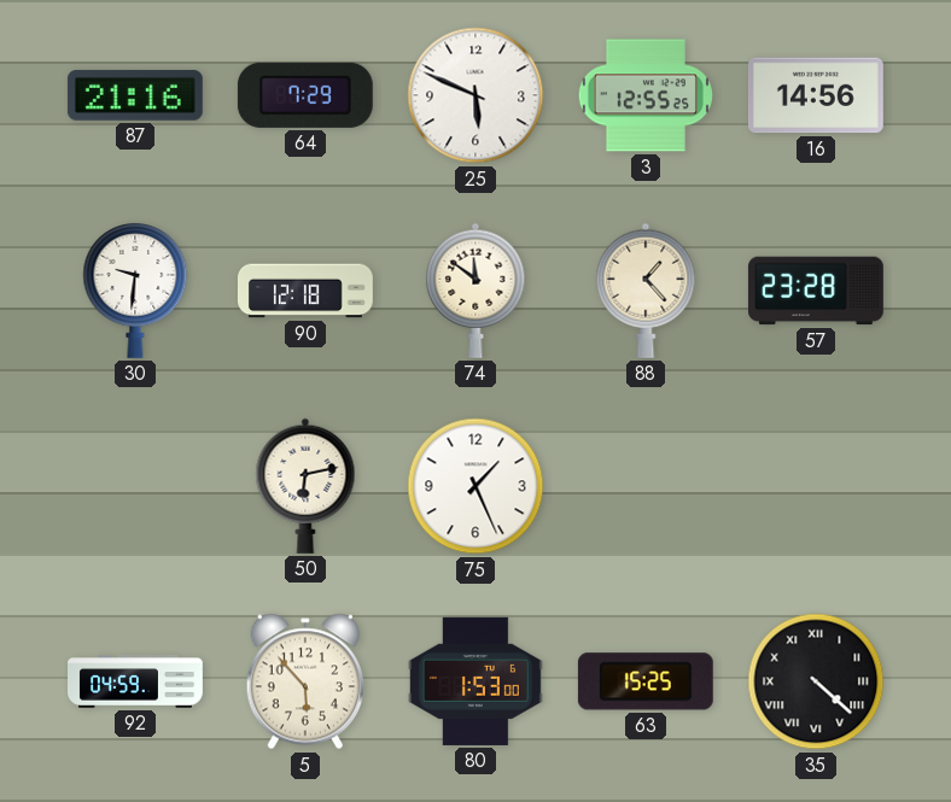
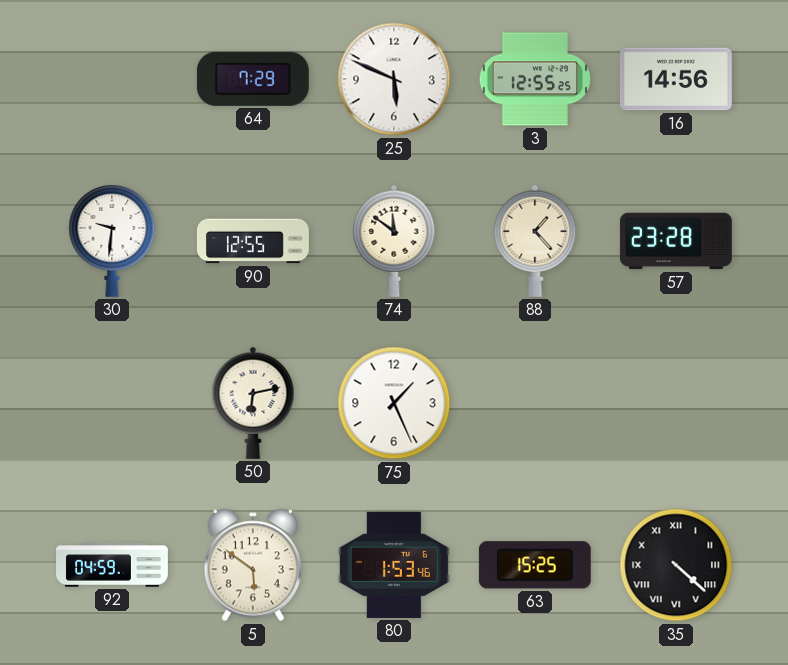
87: 21:16 -> none (135, 95)
90: 12:18 -> 12:55 (253, 241)
5: 5:53 -> 5:51 (252, 565)
80: 1:53:00 -> 1:53:46 (394, 565)
